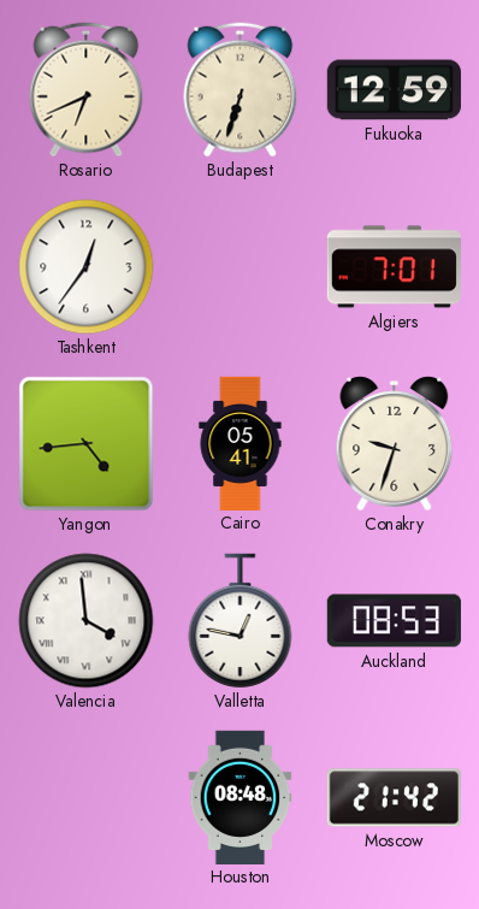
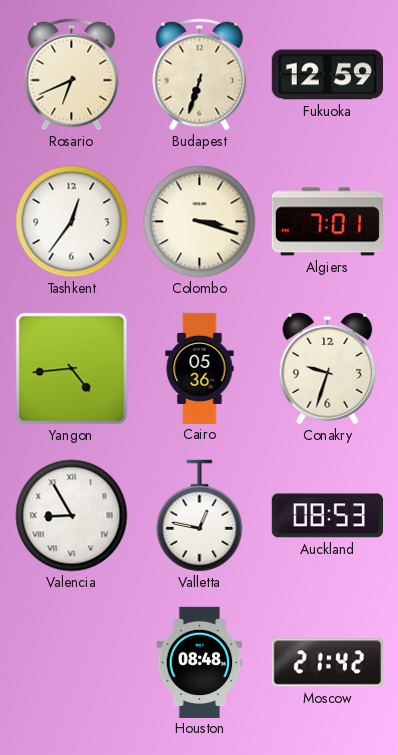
Colombo: none -> 3:18 (200, 222)
Cairo: 05:41 -> 05:36 (200, 368)
Valencia: 3:59 -> 8:55 (72, 516)
